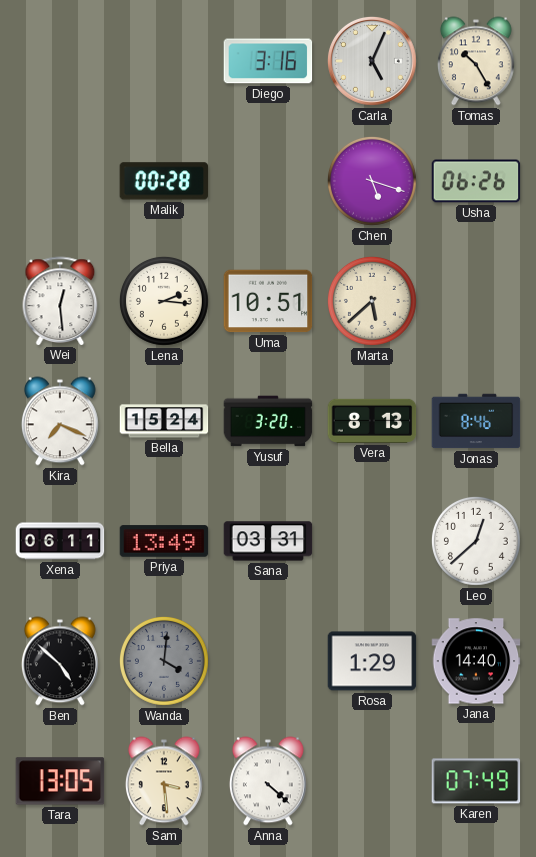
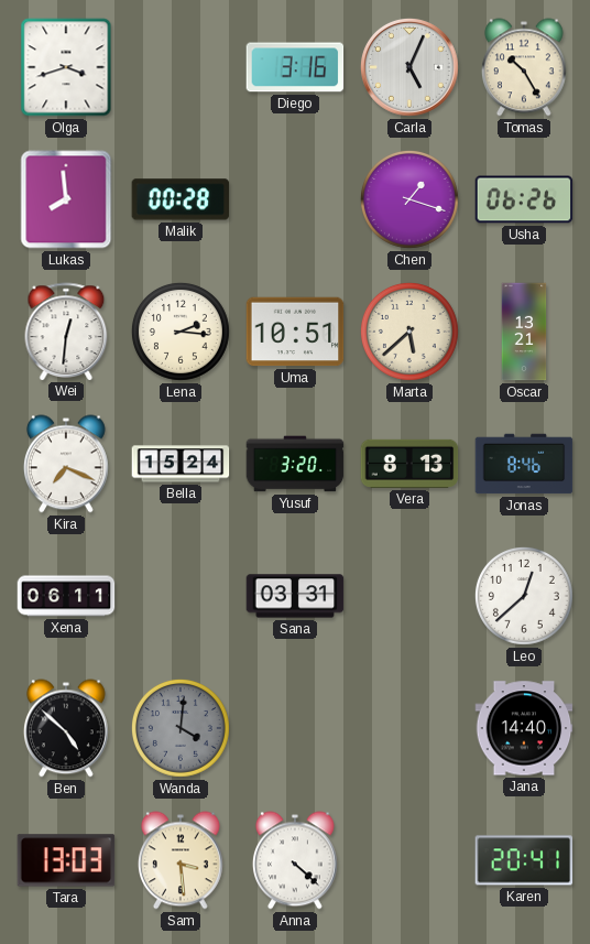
Olga: none -> 3:42 (66, 67)
Lukas: none -> 7:59 (66, 199)
Chen: 5:18 -> 1:18 (409, 199)
Wei: 12:29 -> 12:31 (66, 332)
Oscar: none -> 13:21 (524, 332)
Priya: 13:49 -> none (164, 541)
Rosa: 1:29 -> none (372, 661)
Tara: 13:05 -> 13:03 (66, 860)
Karen: 07:49 -> 20:41 (524, 860)
